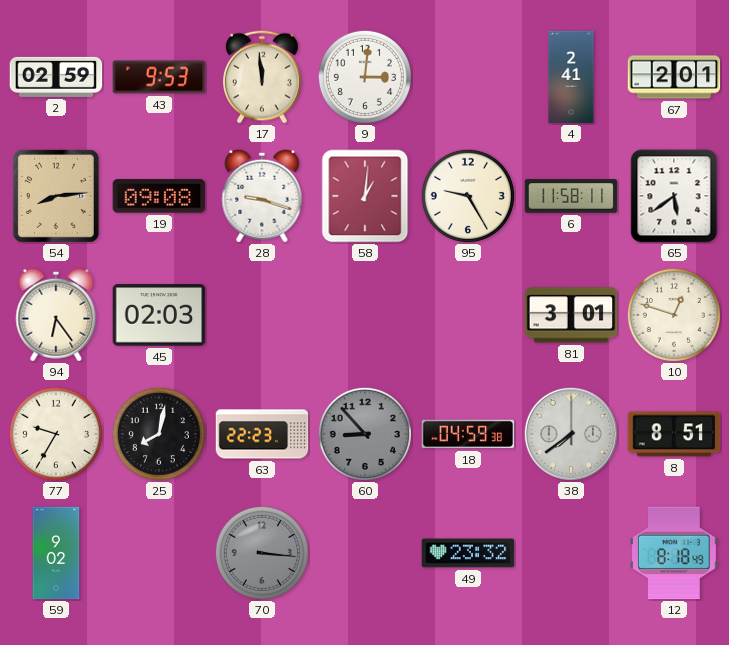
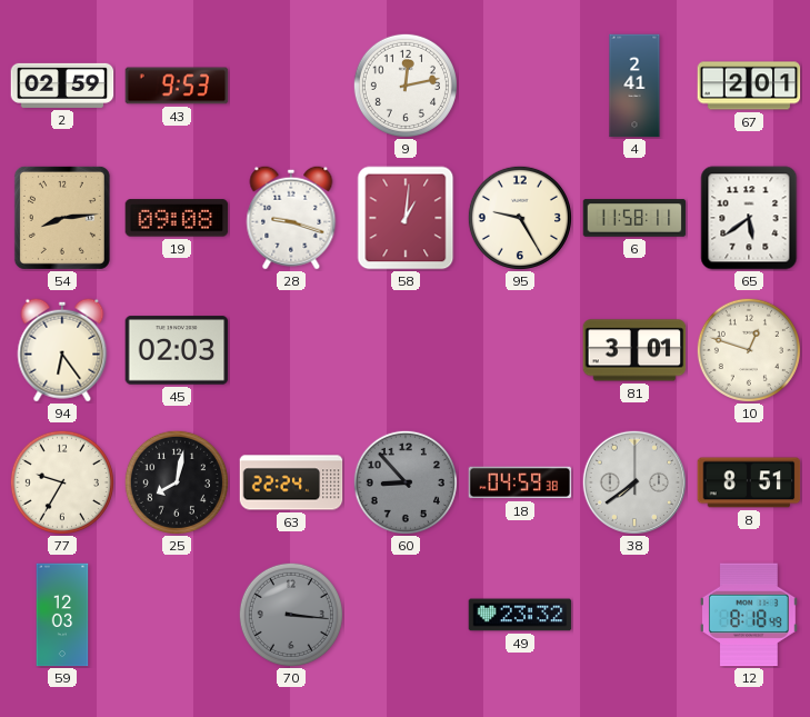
17: 11:59 -> none (263, 77)
9: 3:01 -> 12:13 (406, 86)
63: 22:23 -> 22:24 (291, 482)
59: 9:02 -> 12:03 (62, 615)
